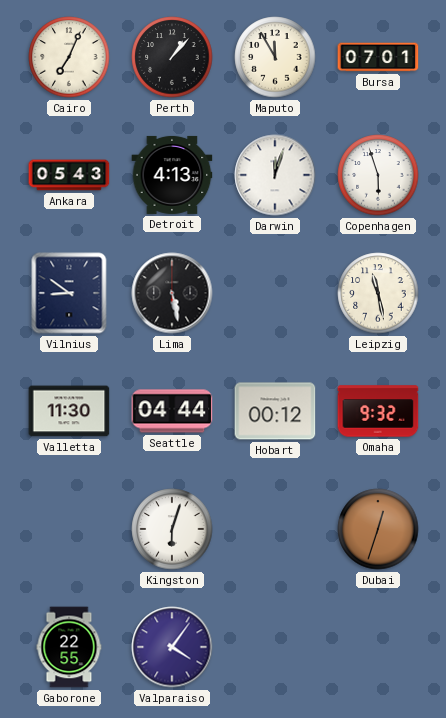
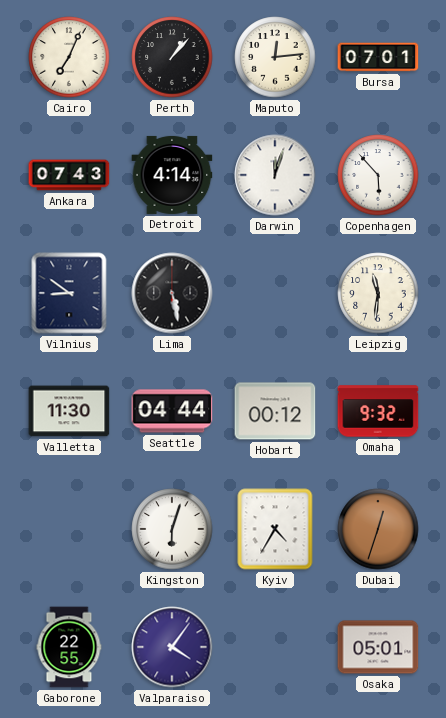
Maputo: 11:55 -> 12:14 (275, 57)
Ankara: 05:43 -> 07:43 (69, 175)
Detroit: 4:13 -> 4:14 (172, 175)
Copenhagen: 5:57 -> 5:53 (378, 175)
Leipzig: 11:28 -> 11:31 (378, 293)
Kyiv: none -> 4:35 (275, 529)
Osaka: none -> 05:01 (378, 647)
